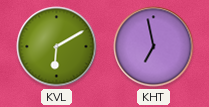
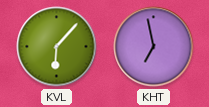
KVL: 6:10 -> 6:07 (57, 47)
